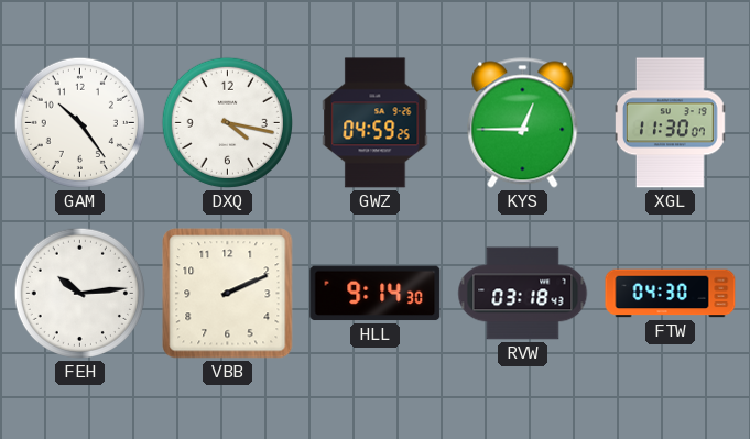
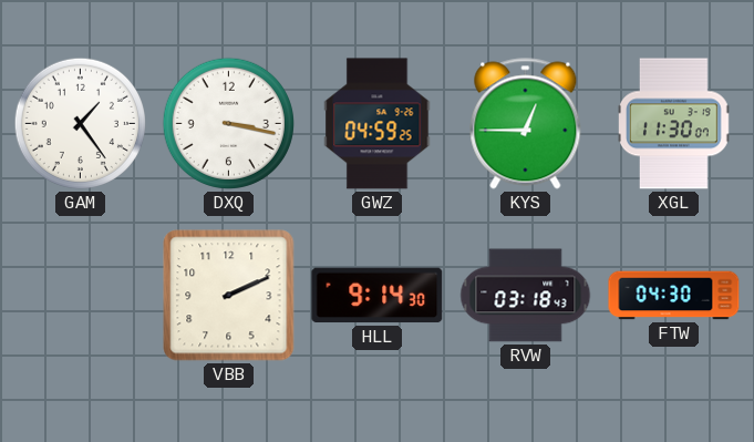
GAM: 10:24 -> 1:24 (80, 123)
DXQ: 4:17 -> 3:17 (228, 123)
FEH: 10:14 -> none (79, 293)
